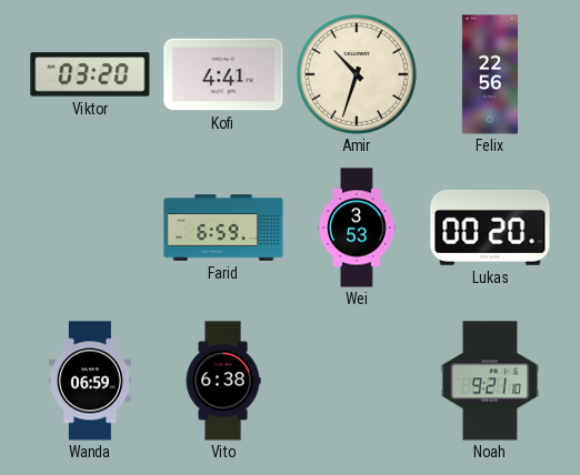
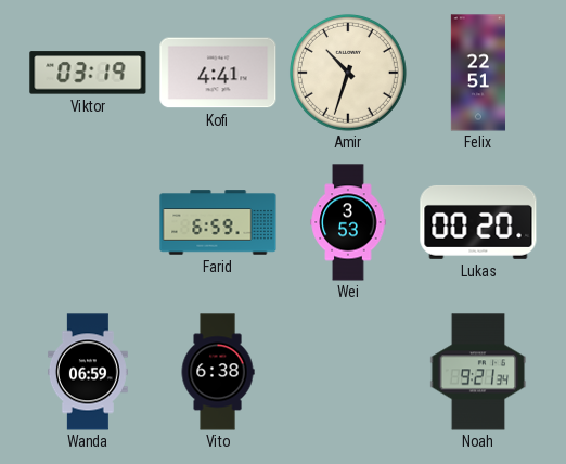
Viktor: 03:20 -> 03:19 (88, 73)
Felix: 22:56 -> 22:51 (477, 73)
Noah: 9:21:10 -> 9:21:34 (478, 372)
